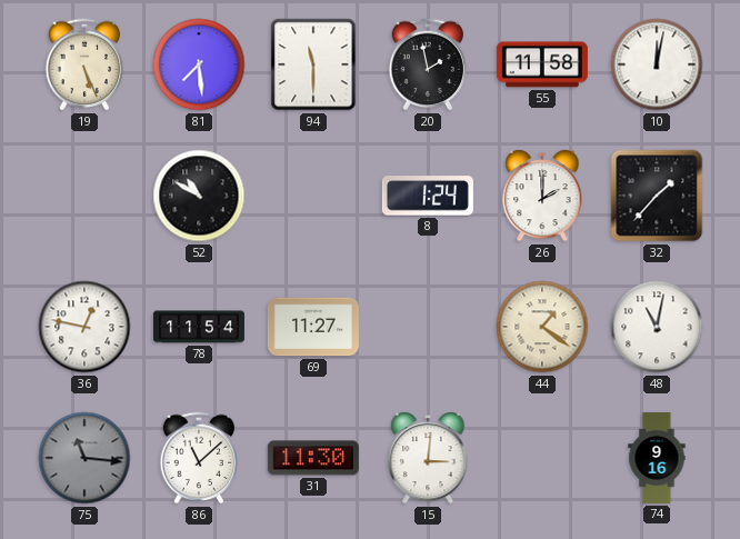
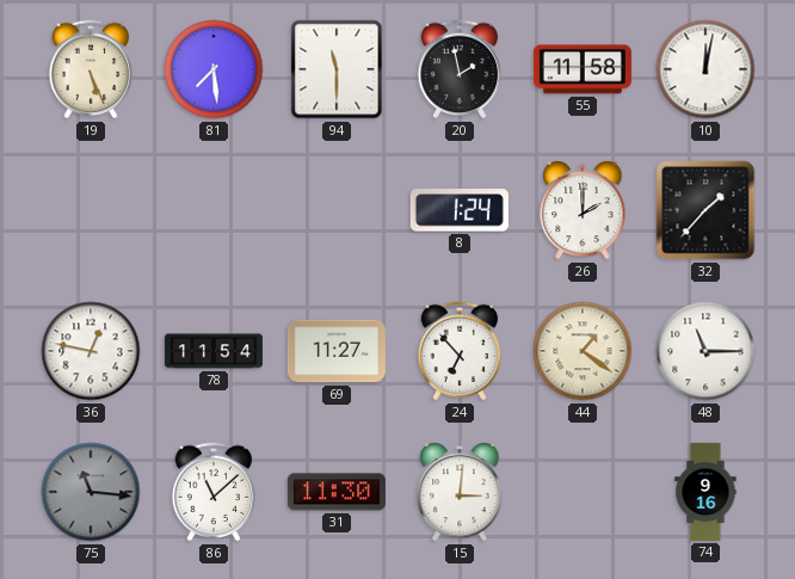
52: 10:50 -> none (199, 196)
24: none -> 6:53 (460, 351)
48: 11:02 -> 11:15 (705, 351)
